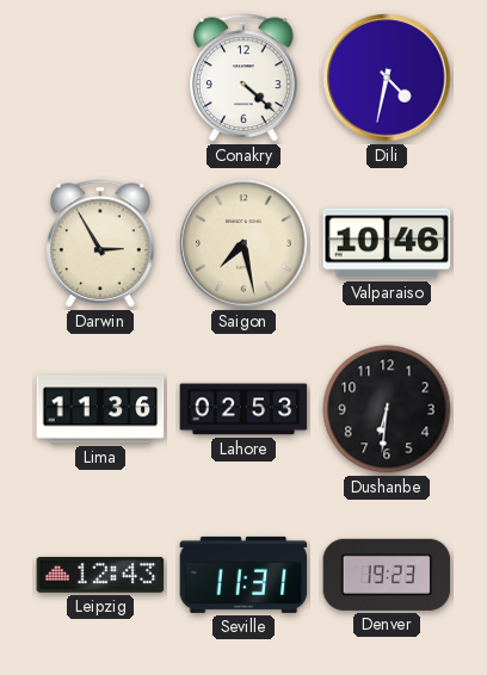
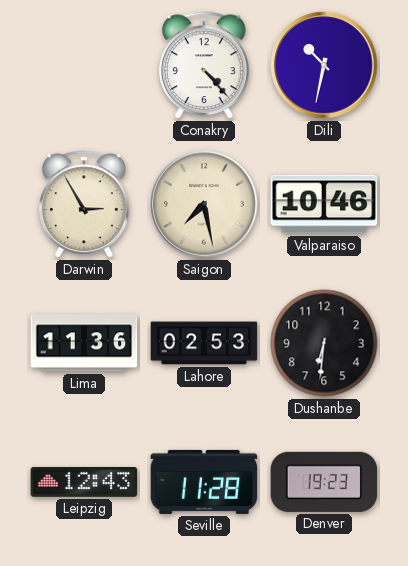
Conakry: 4:22 -> 4:23 (205, 66)
Dili: 4:32 -> 10:32 (324, 65)
Seville: 11:31 -> 11:28 (204, 482)
